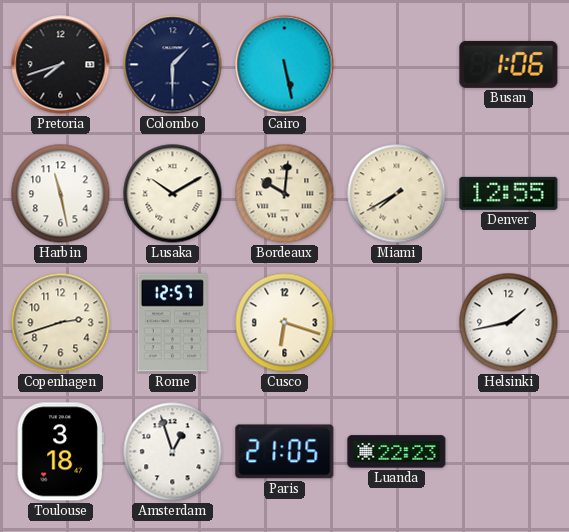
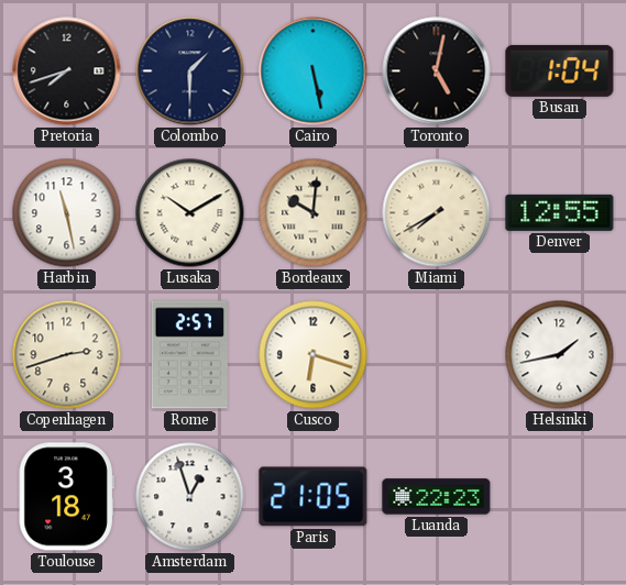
Toronto: none -> 5:02 (437, 71)
Busan: 1:06 -> 1:04 (560, 70)
Rome: 12:57 -> 2:57 (189, 355)
